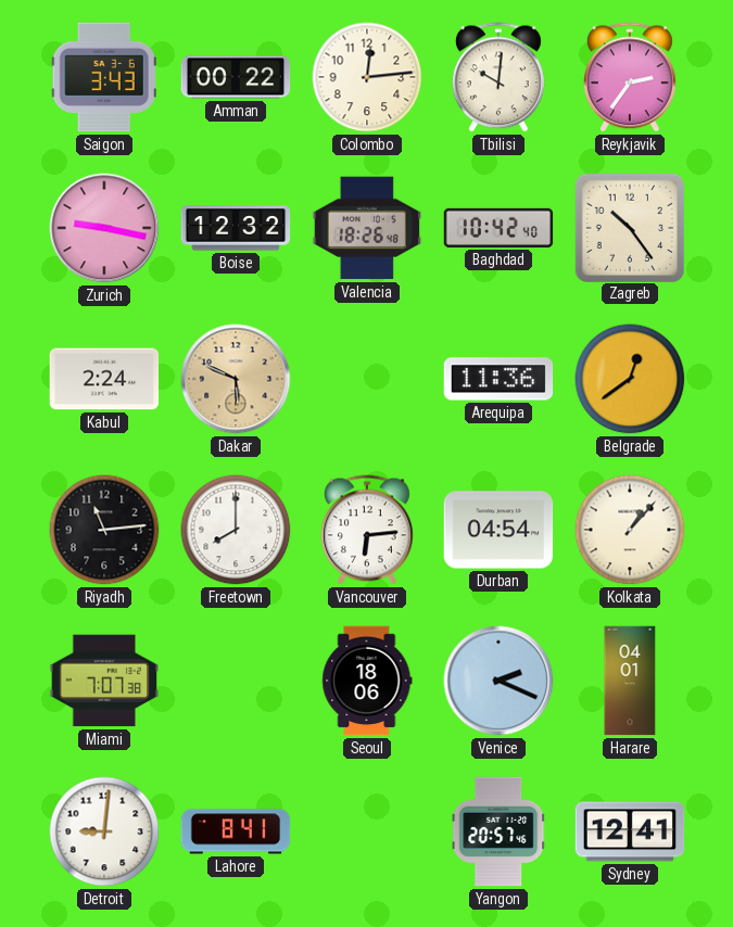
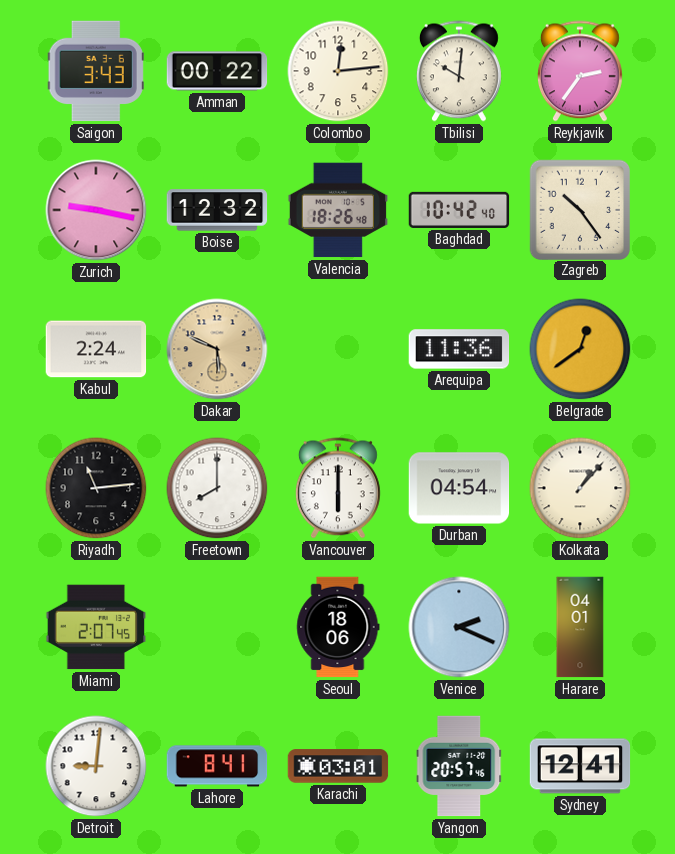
Vancouver: 6:14 -> 6:00 (338, 488)
Miami: 7:07 -> 2:07 (96, 627)
Karachi: none -> 03:01 (338, 766)
